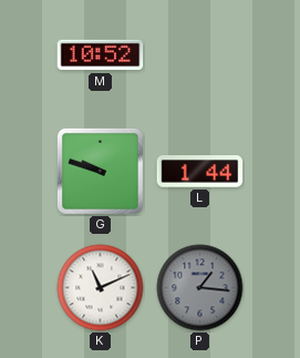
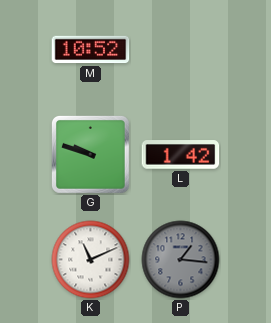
L: 1:44 -> 1:42 (181, 155)
